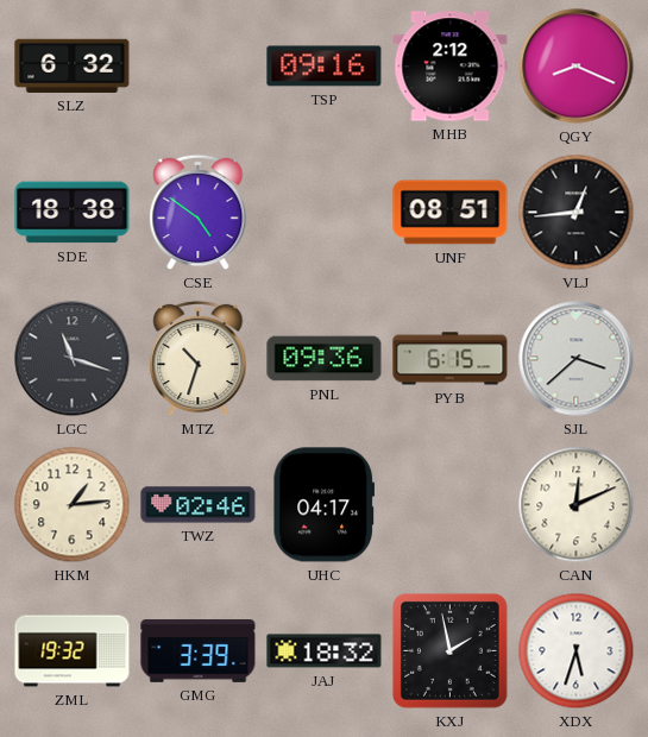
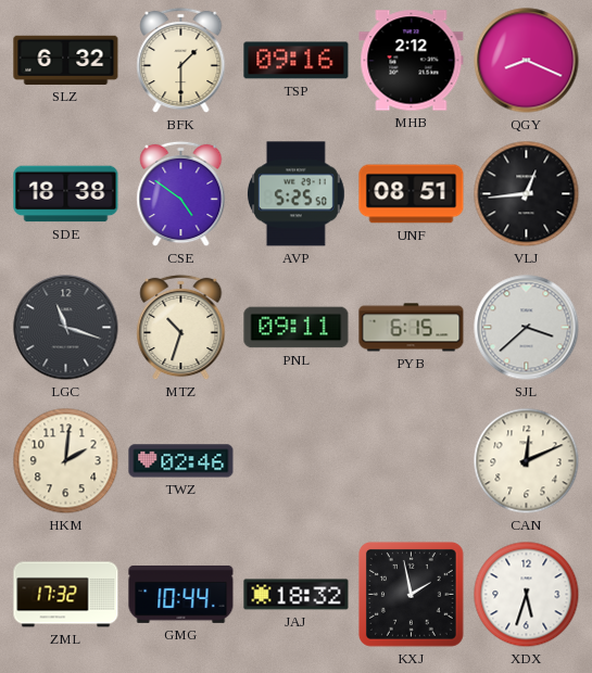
BFK: none -> 1:30 (181, 61)
AVP: none -> 5:25 (295, 194)
PNL: 09:36 -> 09:11 (297, 328)
HKM: 1:14 -> 2:01 (66, 461)
UHC: 04:17 -> none (325, 505)
ZML: 19:32 -> 17:32 (66, 595)
GMG: 3:39 -> 10:44 (181, 595)
